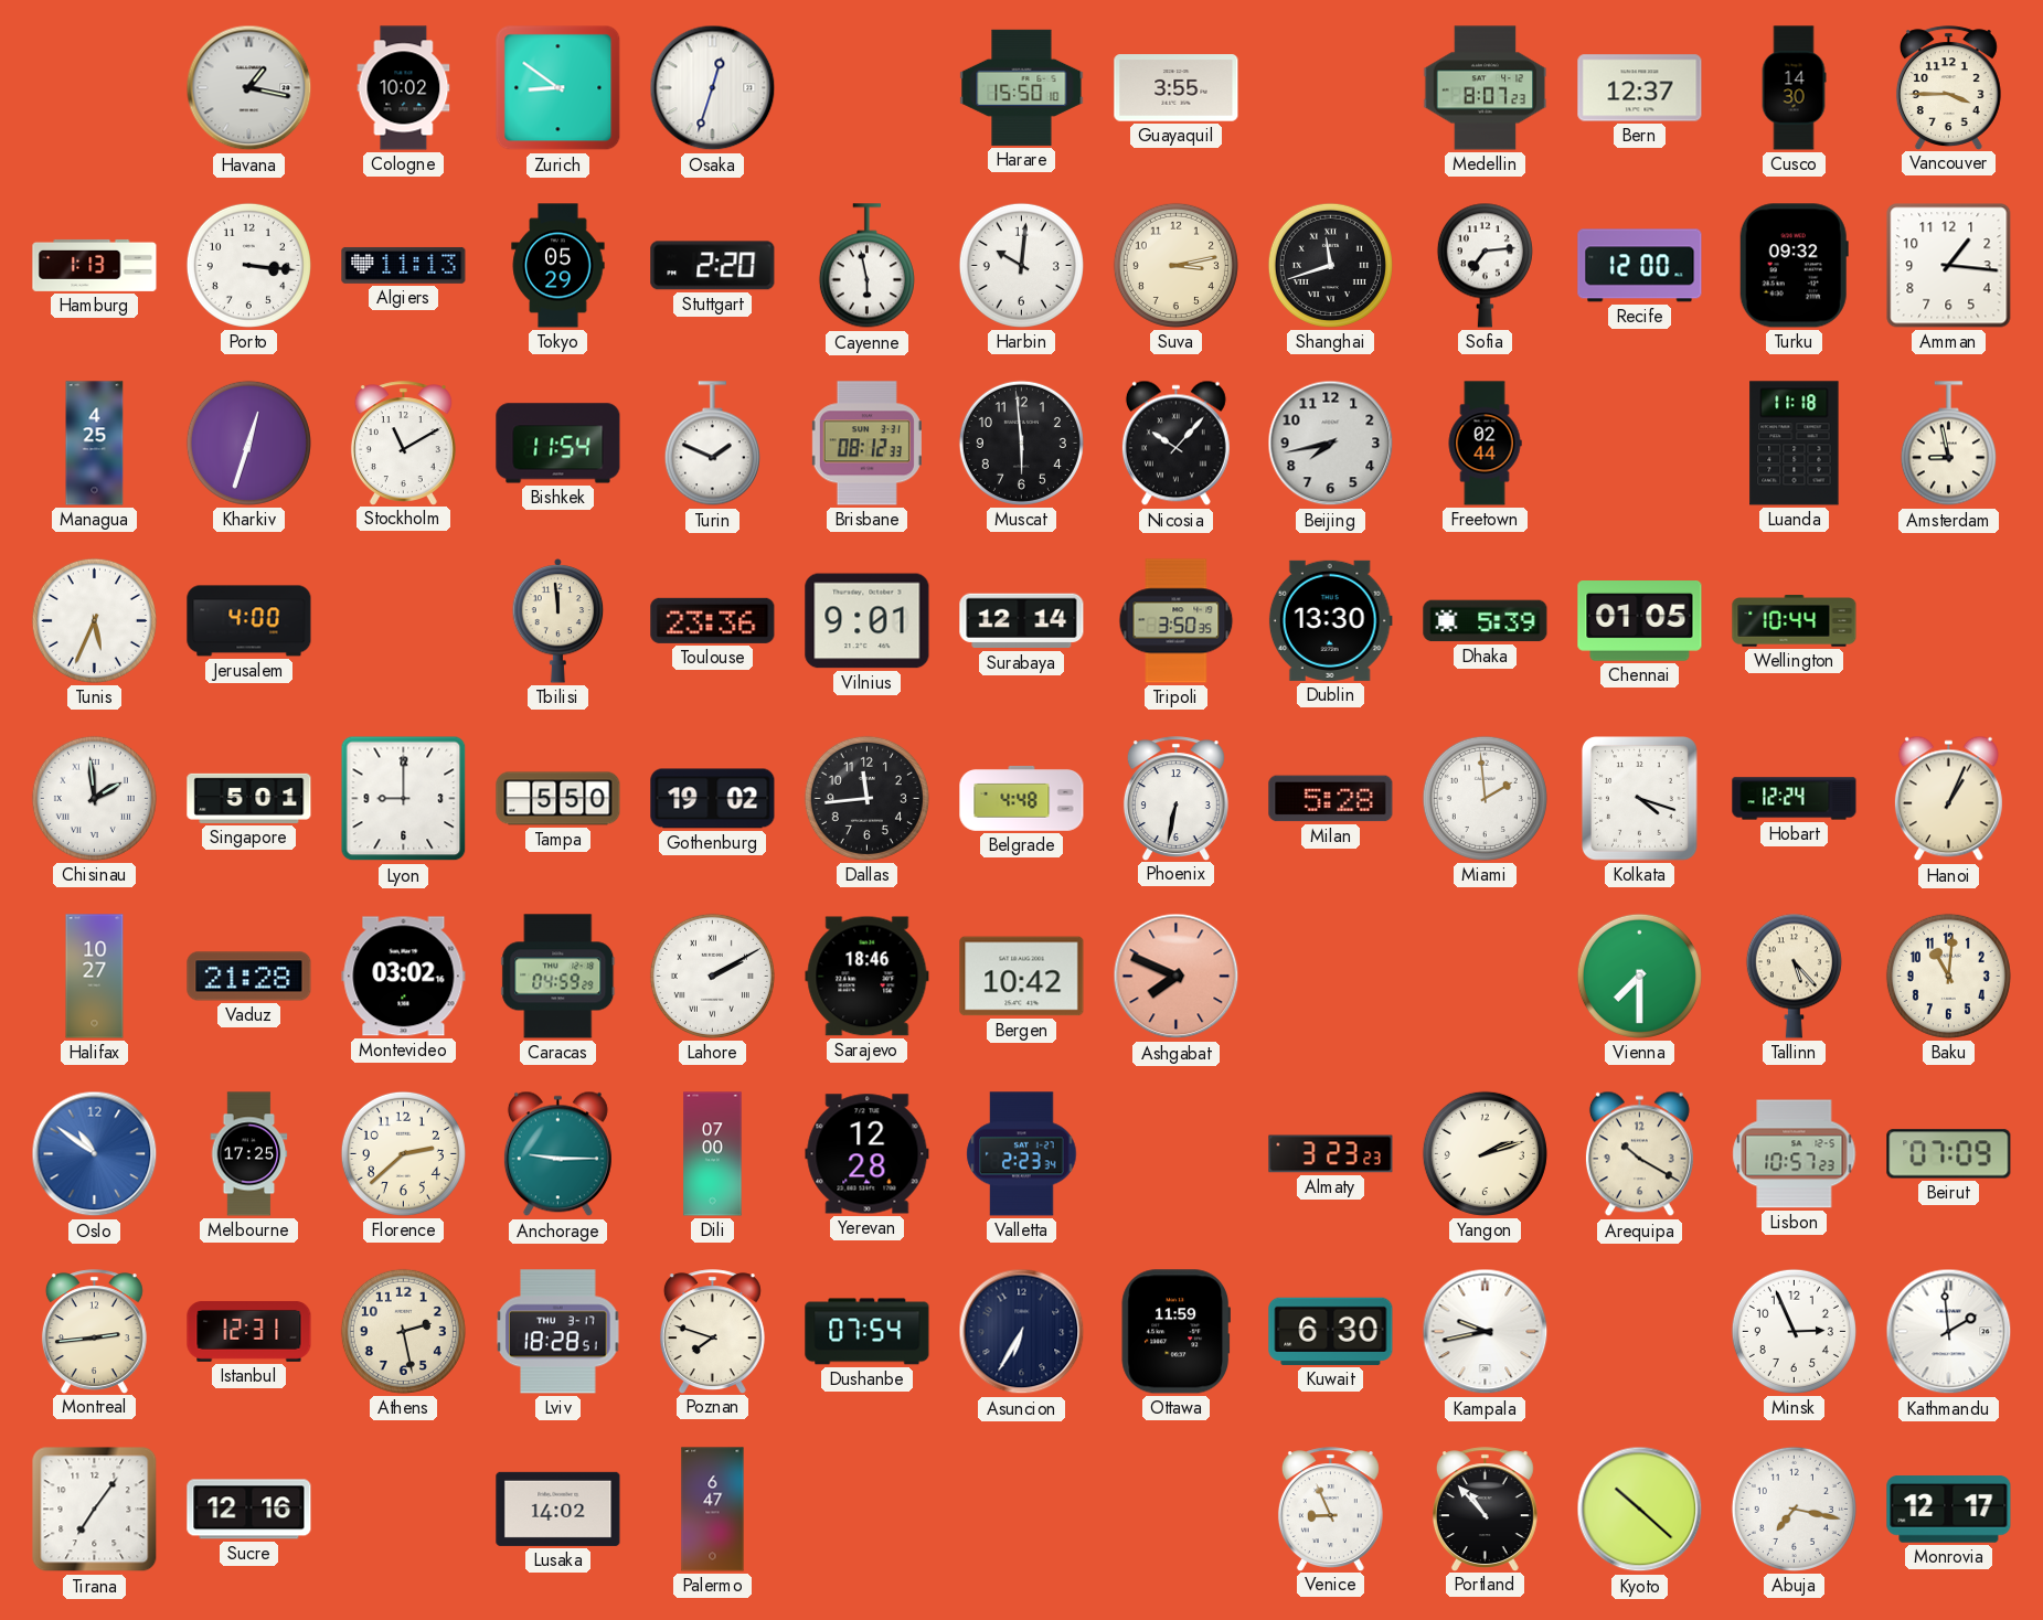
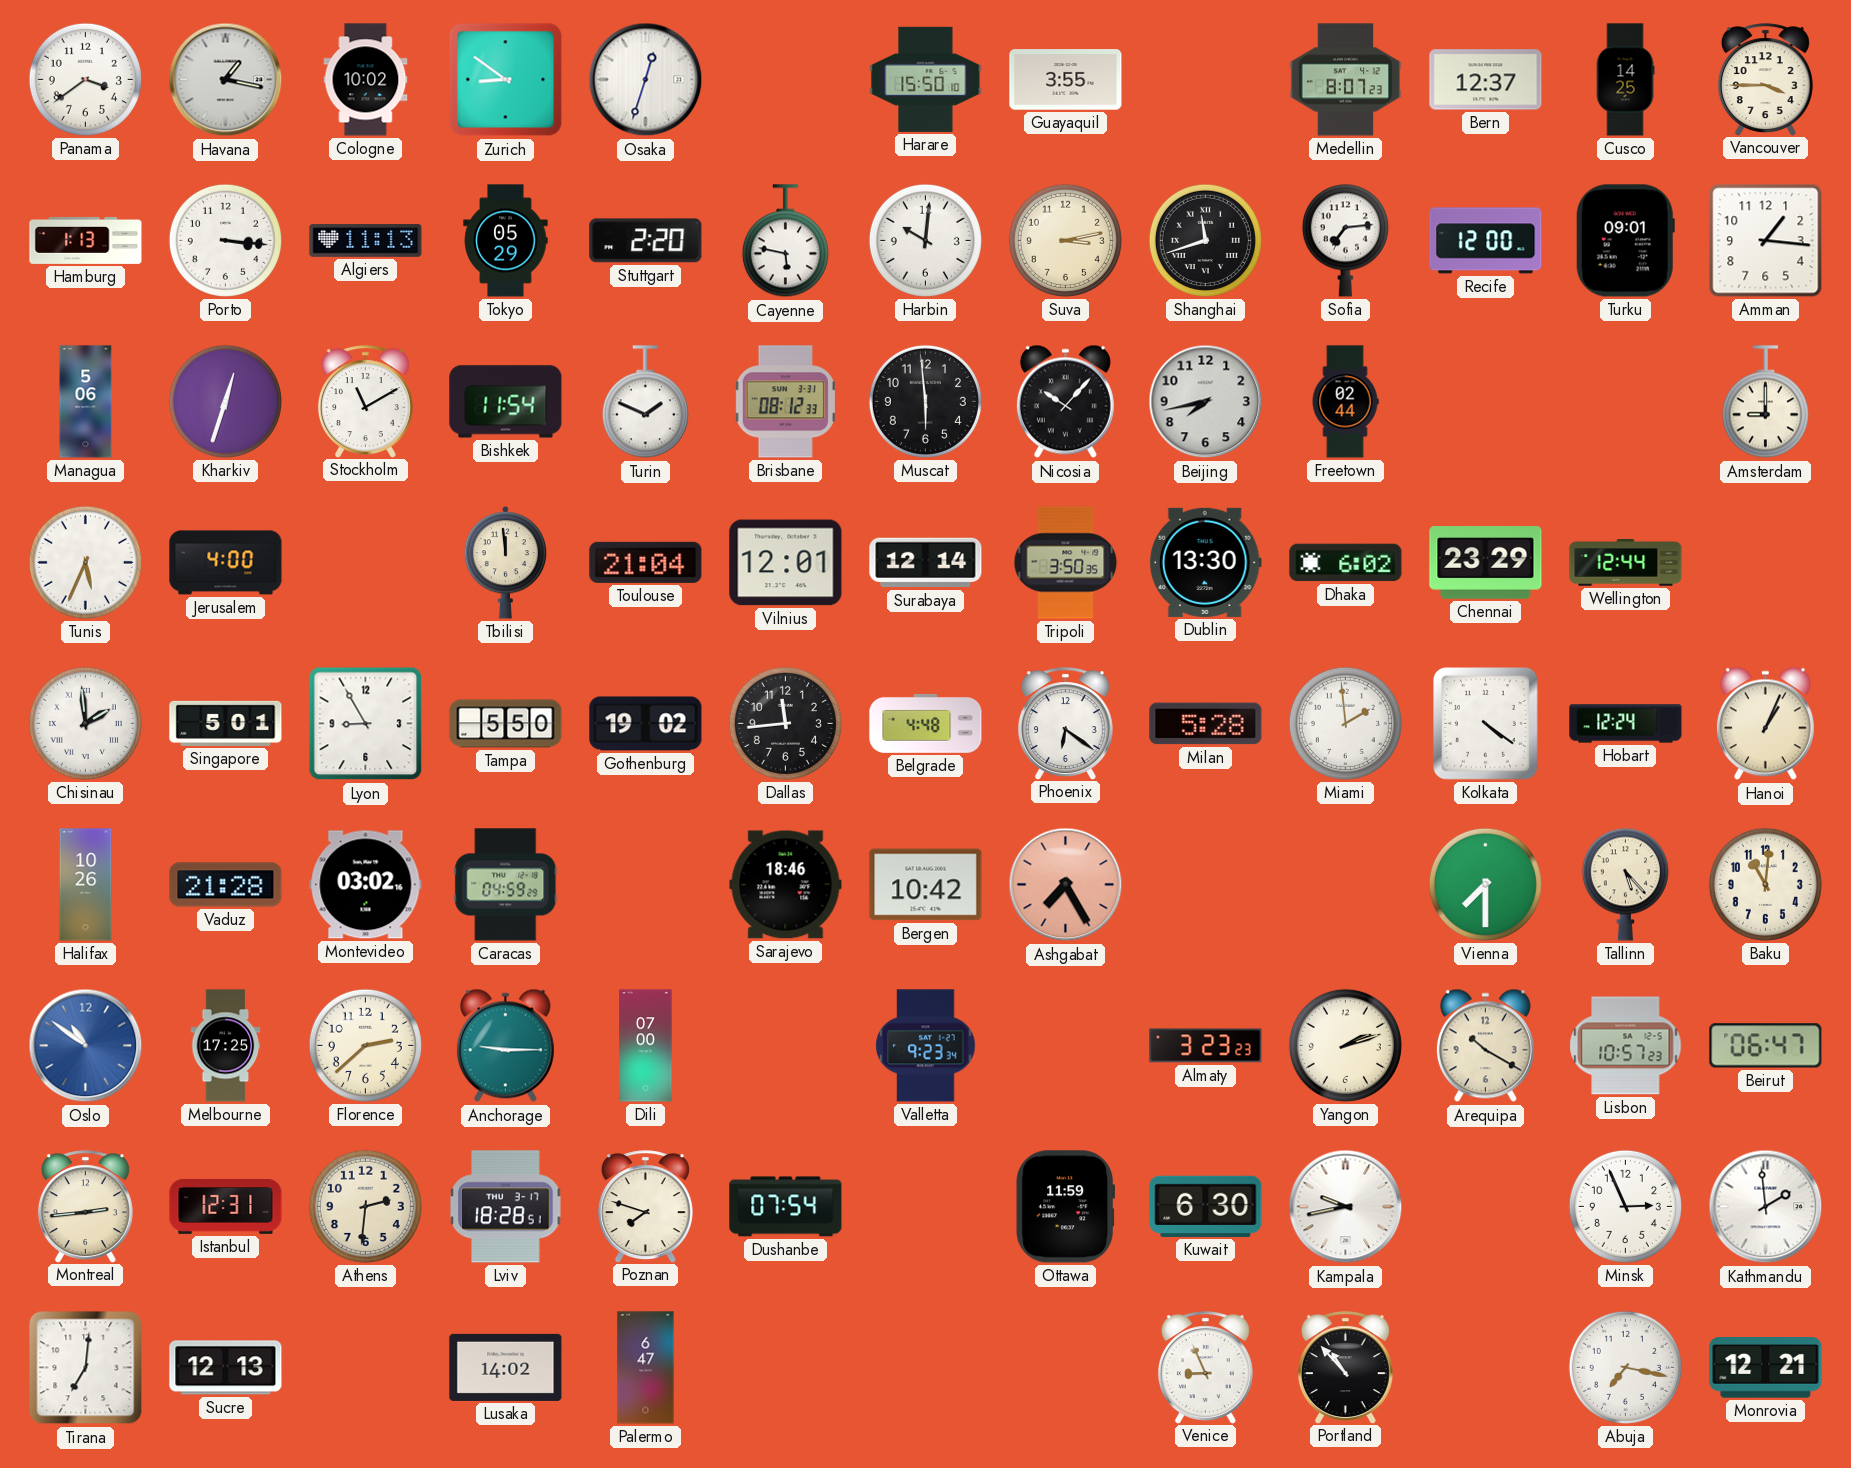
Panama: none -> 3:39 (85, 79)
Cusco: 14:30 -> 14:25 (1625, 80)
Cayenne: 5:58 -> 5:47 (785, 241)
Turku: 09:32 -> 09:01 (1625, 241)
Managua: 4:25 -> 5:06 (86, 402)
Luanda: 11:18 -> none (1795, 444)
Amsterdam: 8:58 -> 9:00 (1765, 402)
Toulouse: 23:36 -> 21:04 (646, 562)
Vilnius: 9:01 -> 12:01 (786, 563)
Dhaka: 5:39 -> 6:02 (1346, 563)
Chennai: 01:05 -> 23:29 (1486, 563)
Wellington: 10:44 -> 12:44 (1626, 563)
Lyon: 9:00 -> 8:55 (366, 724)
Phoenix: 6:32 -> 6:21 (1065, 723)
Kolkata: 4:18 -> 4:21 (1486, 724)
Halifax: 10:27 -> 10:26 (86, 885)
Lahore: 2:10 -> none (712, 976)
Ashgabat: 7:49 -> 7:25 (1066, 885)
Yerevan: 12:28 -> none (868, 1154)
Valletta: 2:23 -> 9:23 (926, 1046)
Beirut: 07:09 -> 06:47 (1766, 1046)
Athens: 2:28 -> 2:31 (365, 1206)
Asuncion: 6:35 -> none (1022, 1332)
Tirana: 7:06 -> 7:01 (86, 1368)
Sucre: 12:16 -> 12:13 (226, 1368)
Kyoto: 10:22 -> none (1640, 1510)
Monrovia: 12:17 -> 12:21 (1766, 1368)
